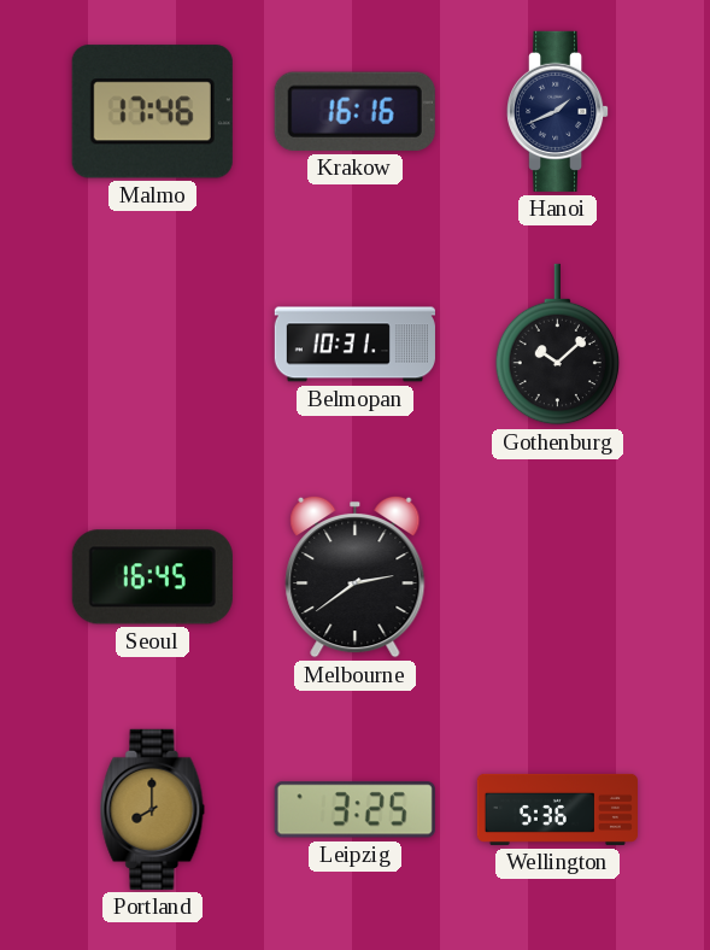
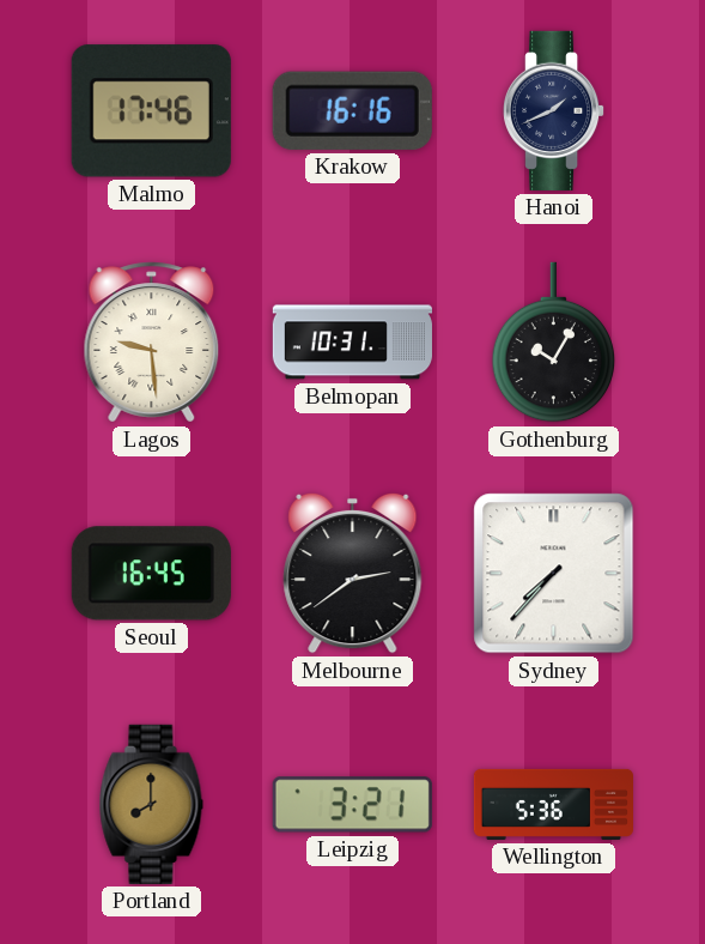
Lagos: none -> 9:29 (152, 343)
Gothenburg: 10:08 -> 10:05 (554, 343)
Sydney: none -> 7:37 (554, 574)
Leipzig: 3:25 -> 3:21 (352, 805)
